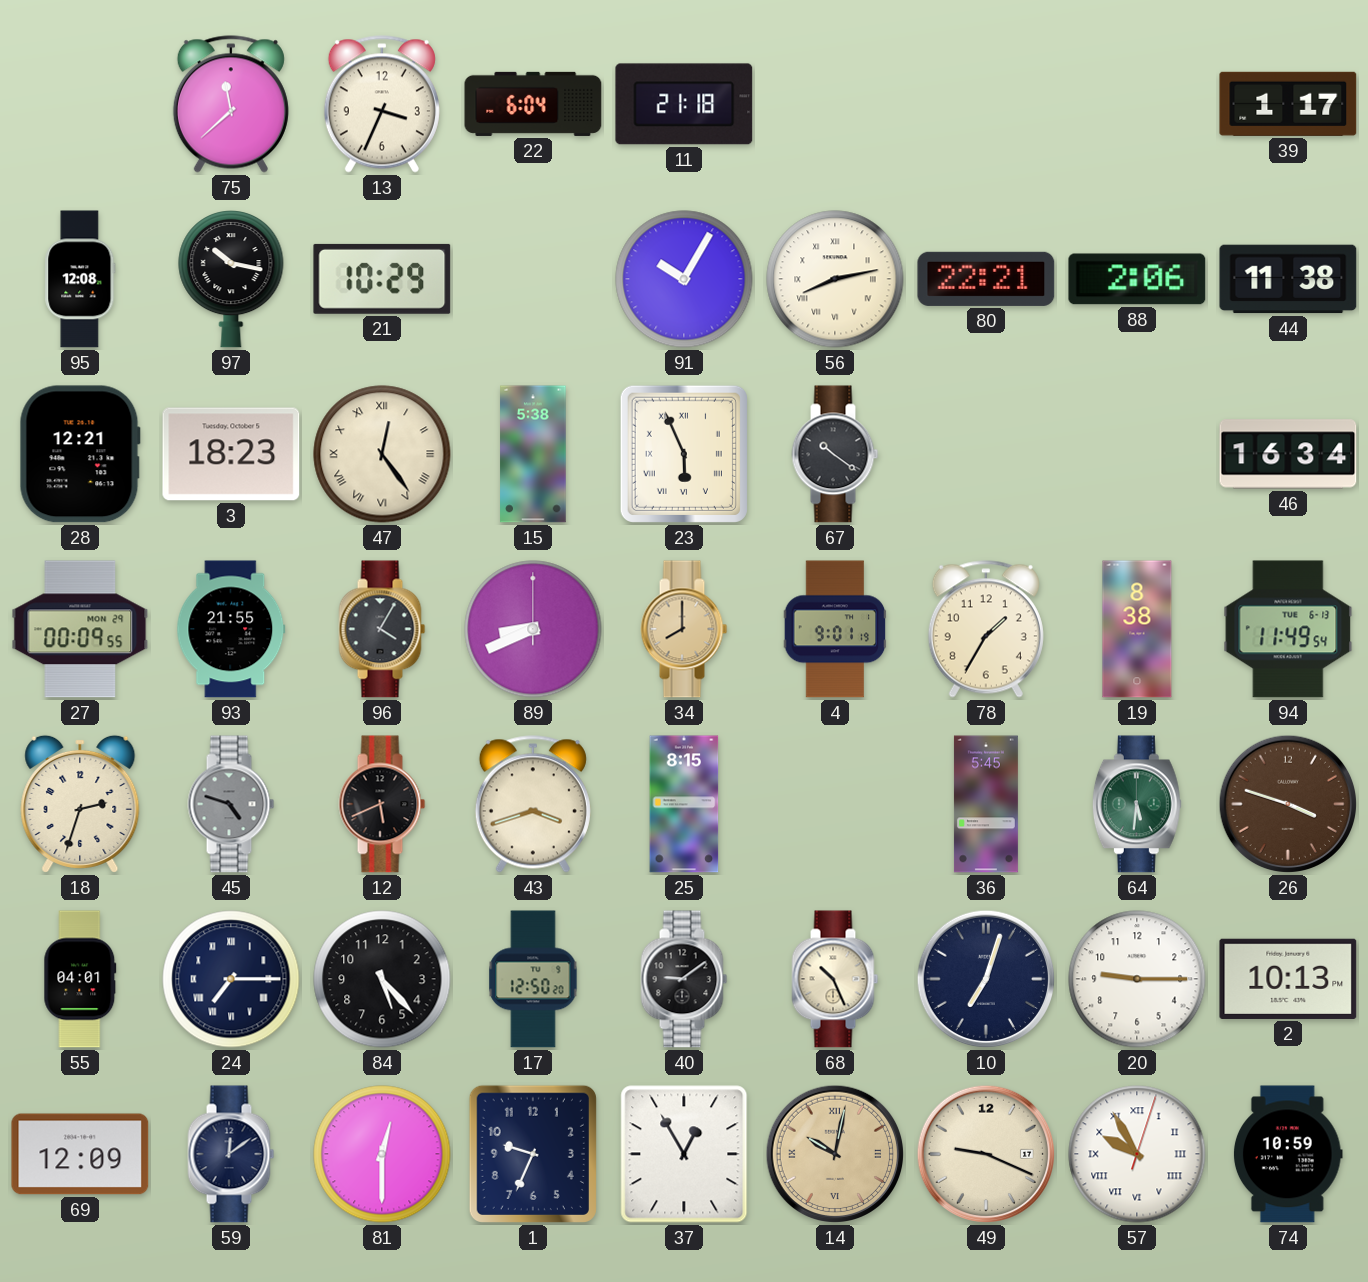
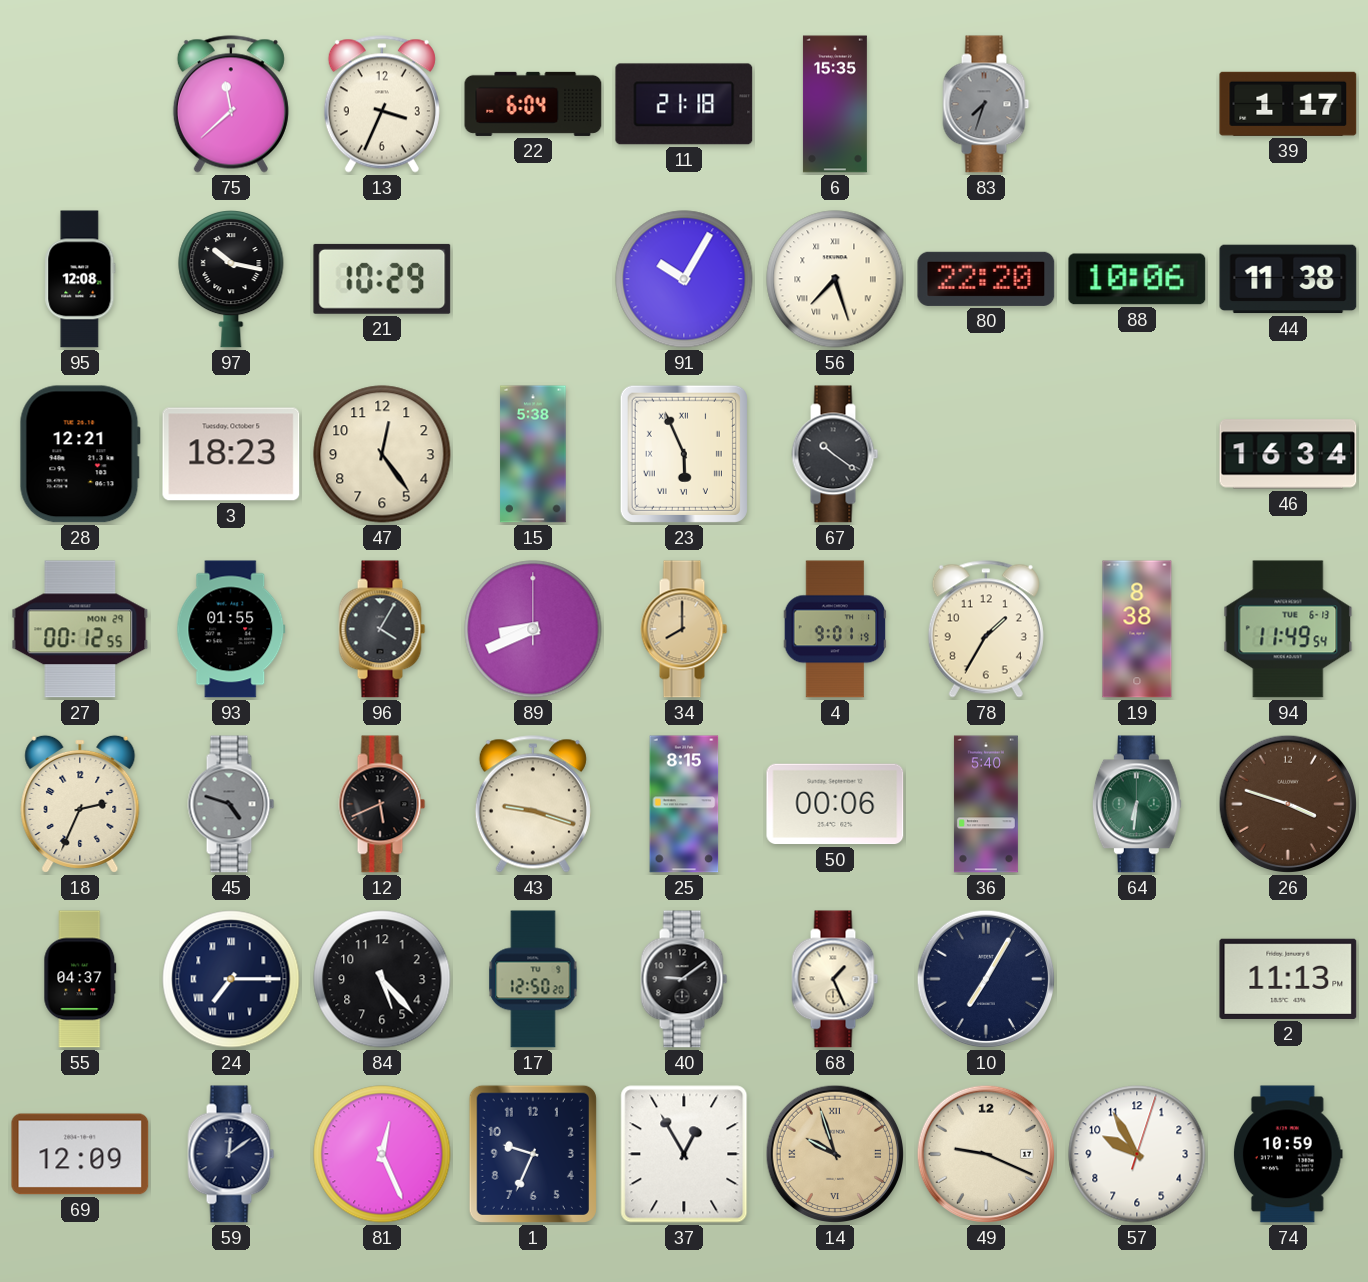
6: none -> 15:35 (835, 104)
83: none -> 7:33 (986, 104)
56: 8:13 -> 7:27 (835, 279)
80: 22:21 -> 22:20 (986, 279)
88: 2:06 -> 10:06 (1137, 279)
47 numerals: Roman -> Arabic (382, 454)
27: 00:09 -> 00:12 (80, 629)
93: 21:55 -> 01:55 (231, 629)
18: 2:33 -> 2:34 (80, 804)
43: 3:42 -> 9:18 (533, 804)
50: none -> 00:06 (835, 804)
36: 5:45 -> 5:40 (986, 804)
64: 5:31 -> 6:31 (1137, 804)
55: 04:01 -> 04:37 (80, 979)
68: 10:26 -> 1:26 (835, 979)
10: 7:03 -> 7:05 (986, 979)
20: 9:15 -> none (1137, 979)
2: 10:13 -> 11:13 (1288, 979)
81: 12:30 -> 12:26 (382, 1154)
14: 10:02 -> 9:57 (835, 1154)
57 numerals: Roman -> Arabic (1137, 1154)
